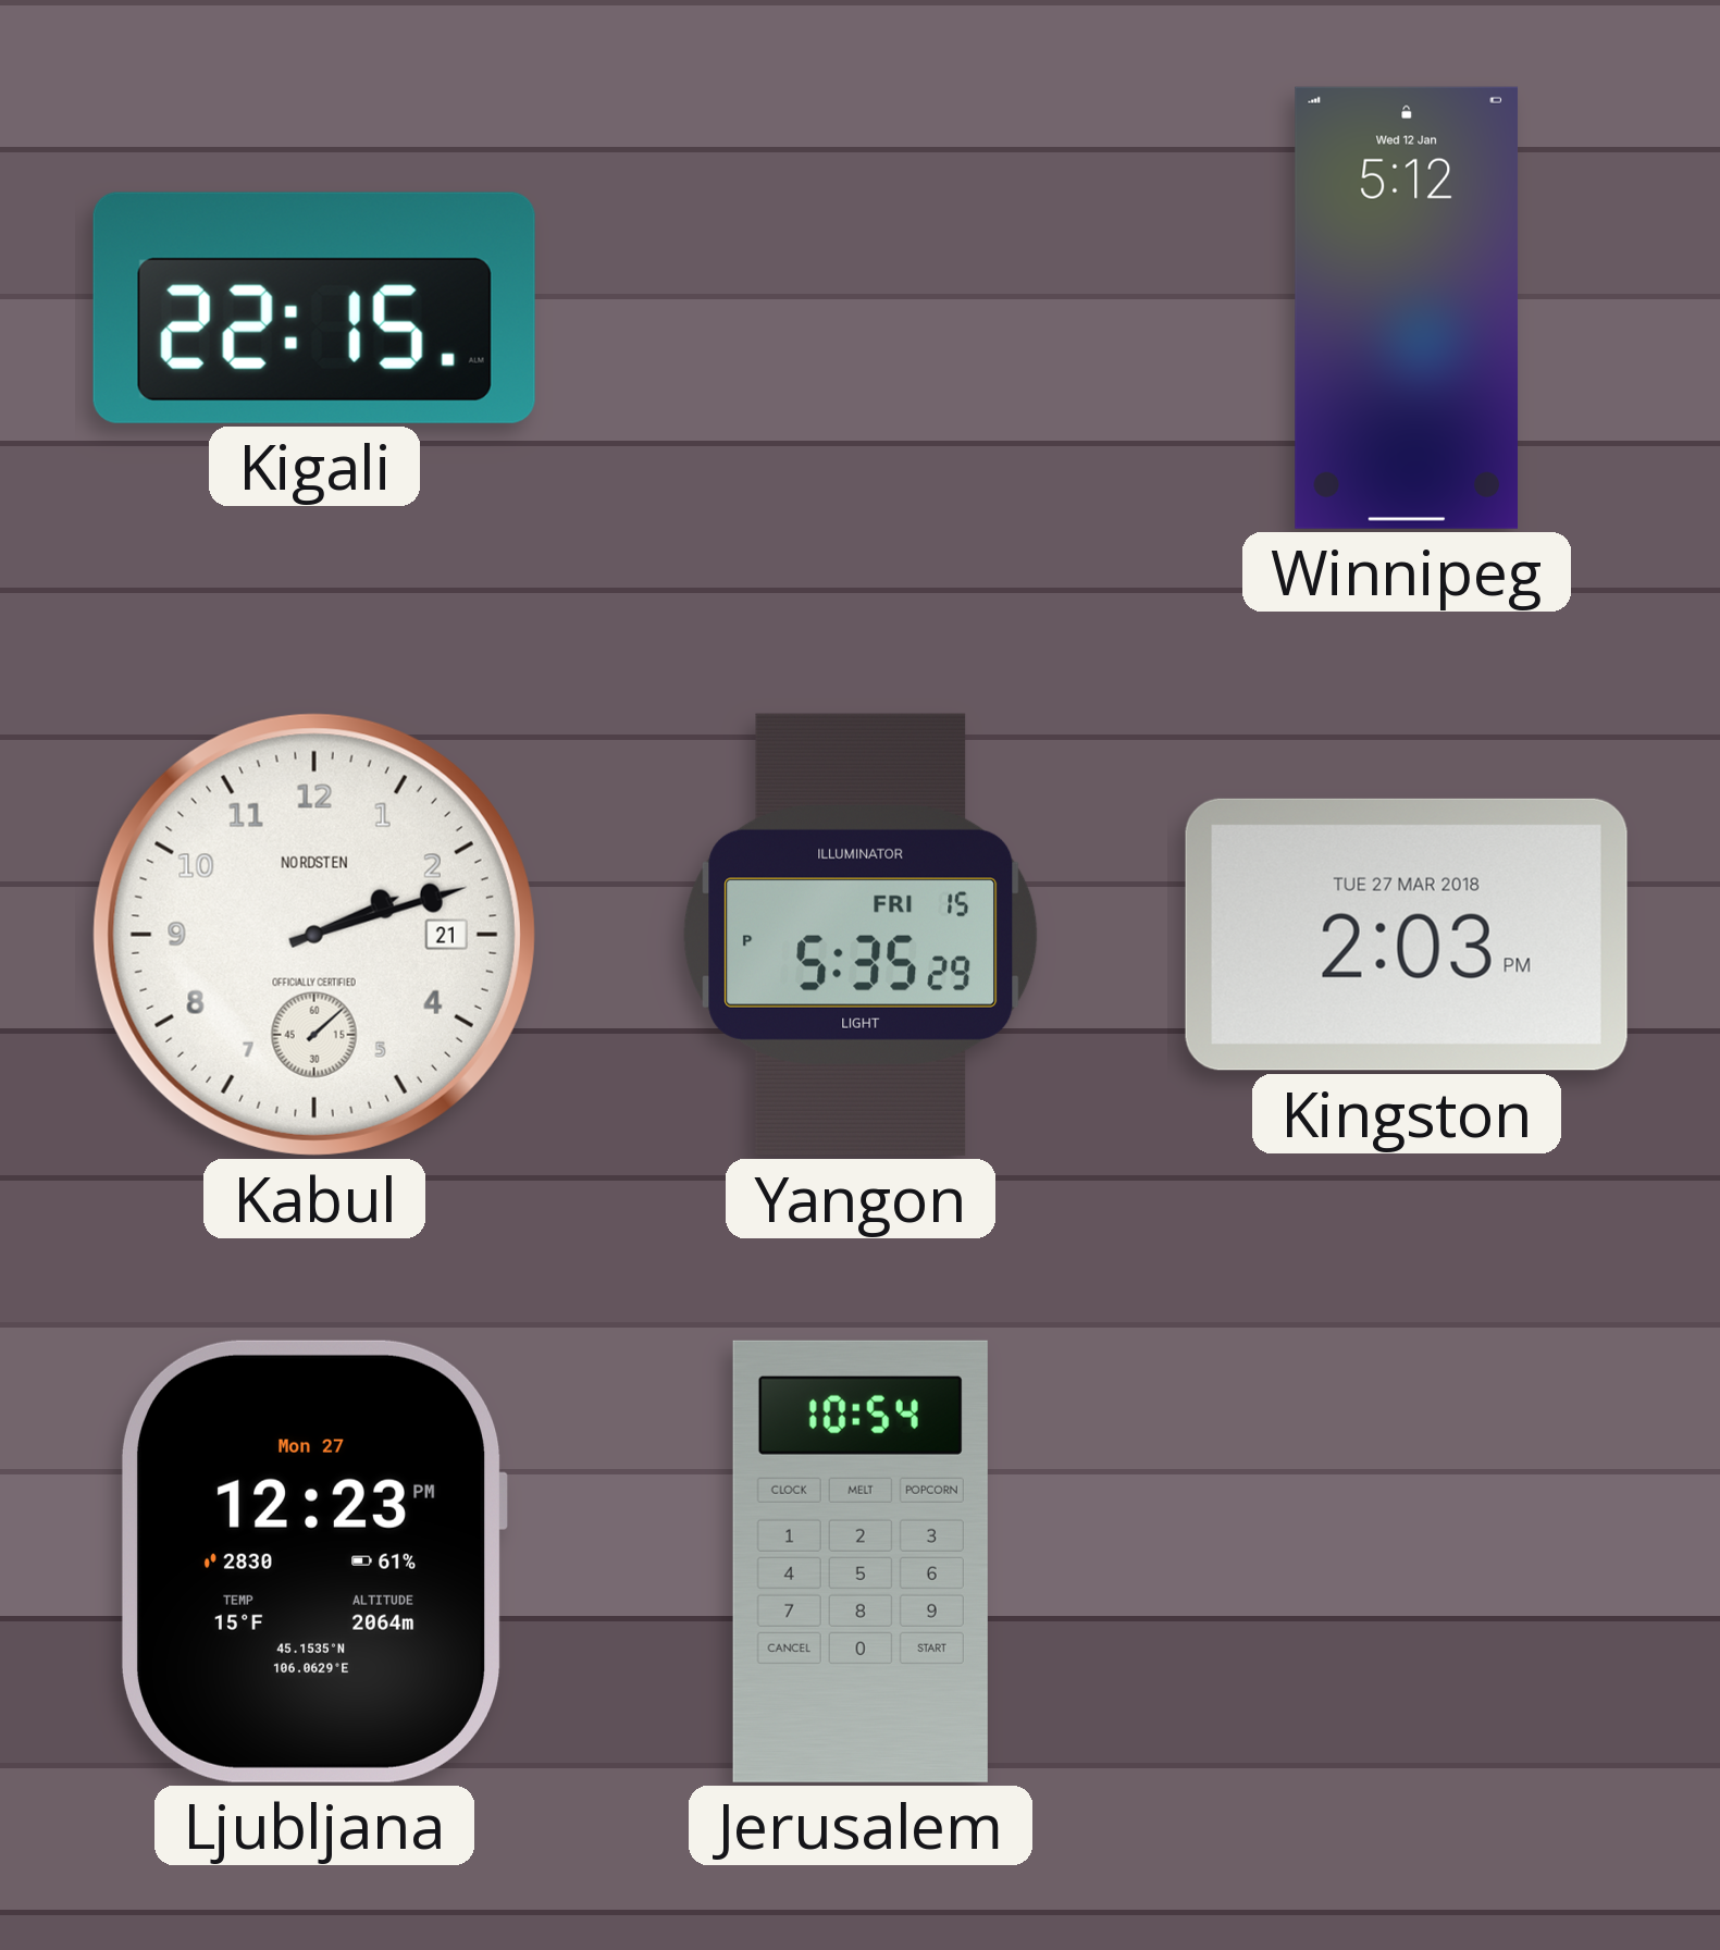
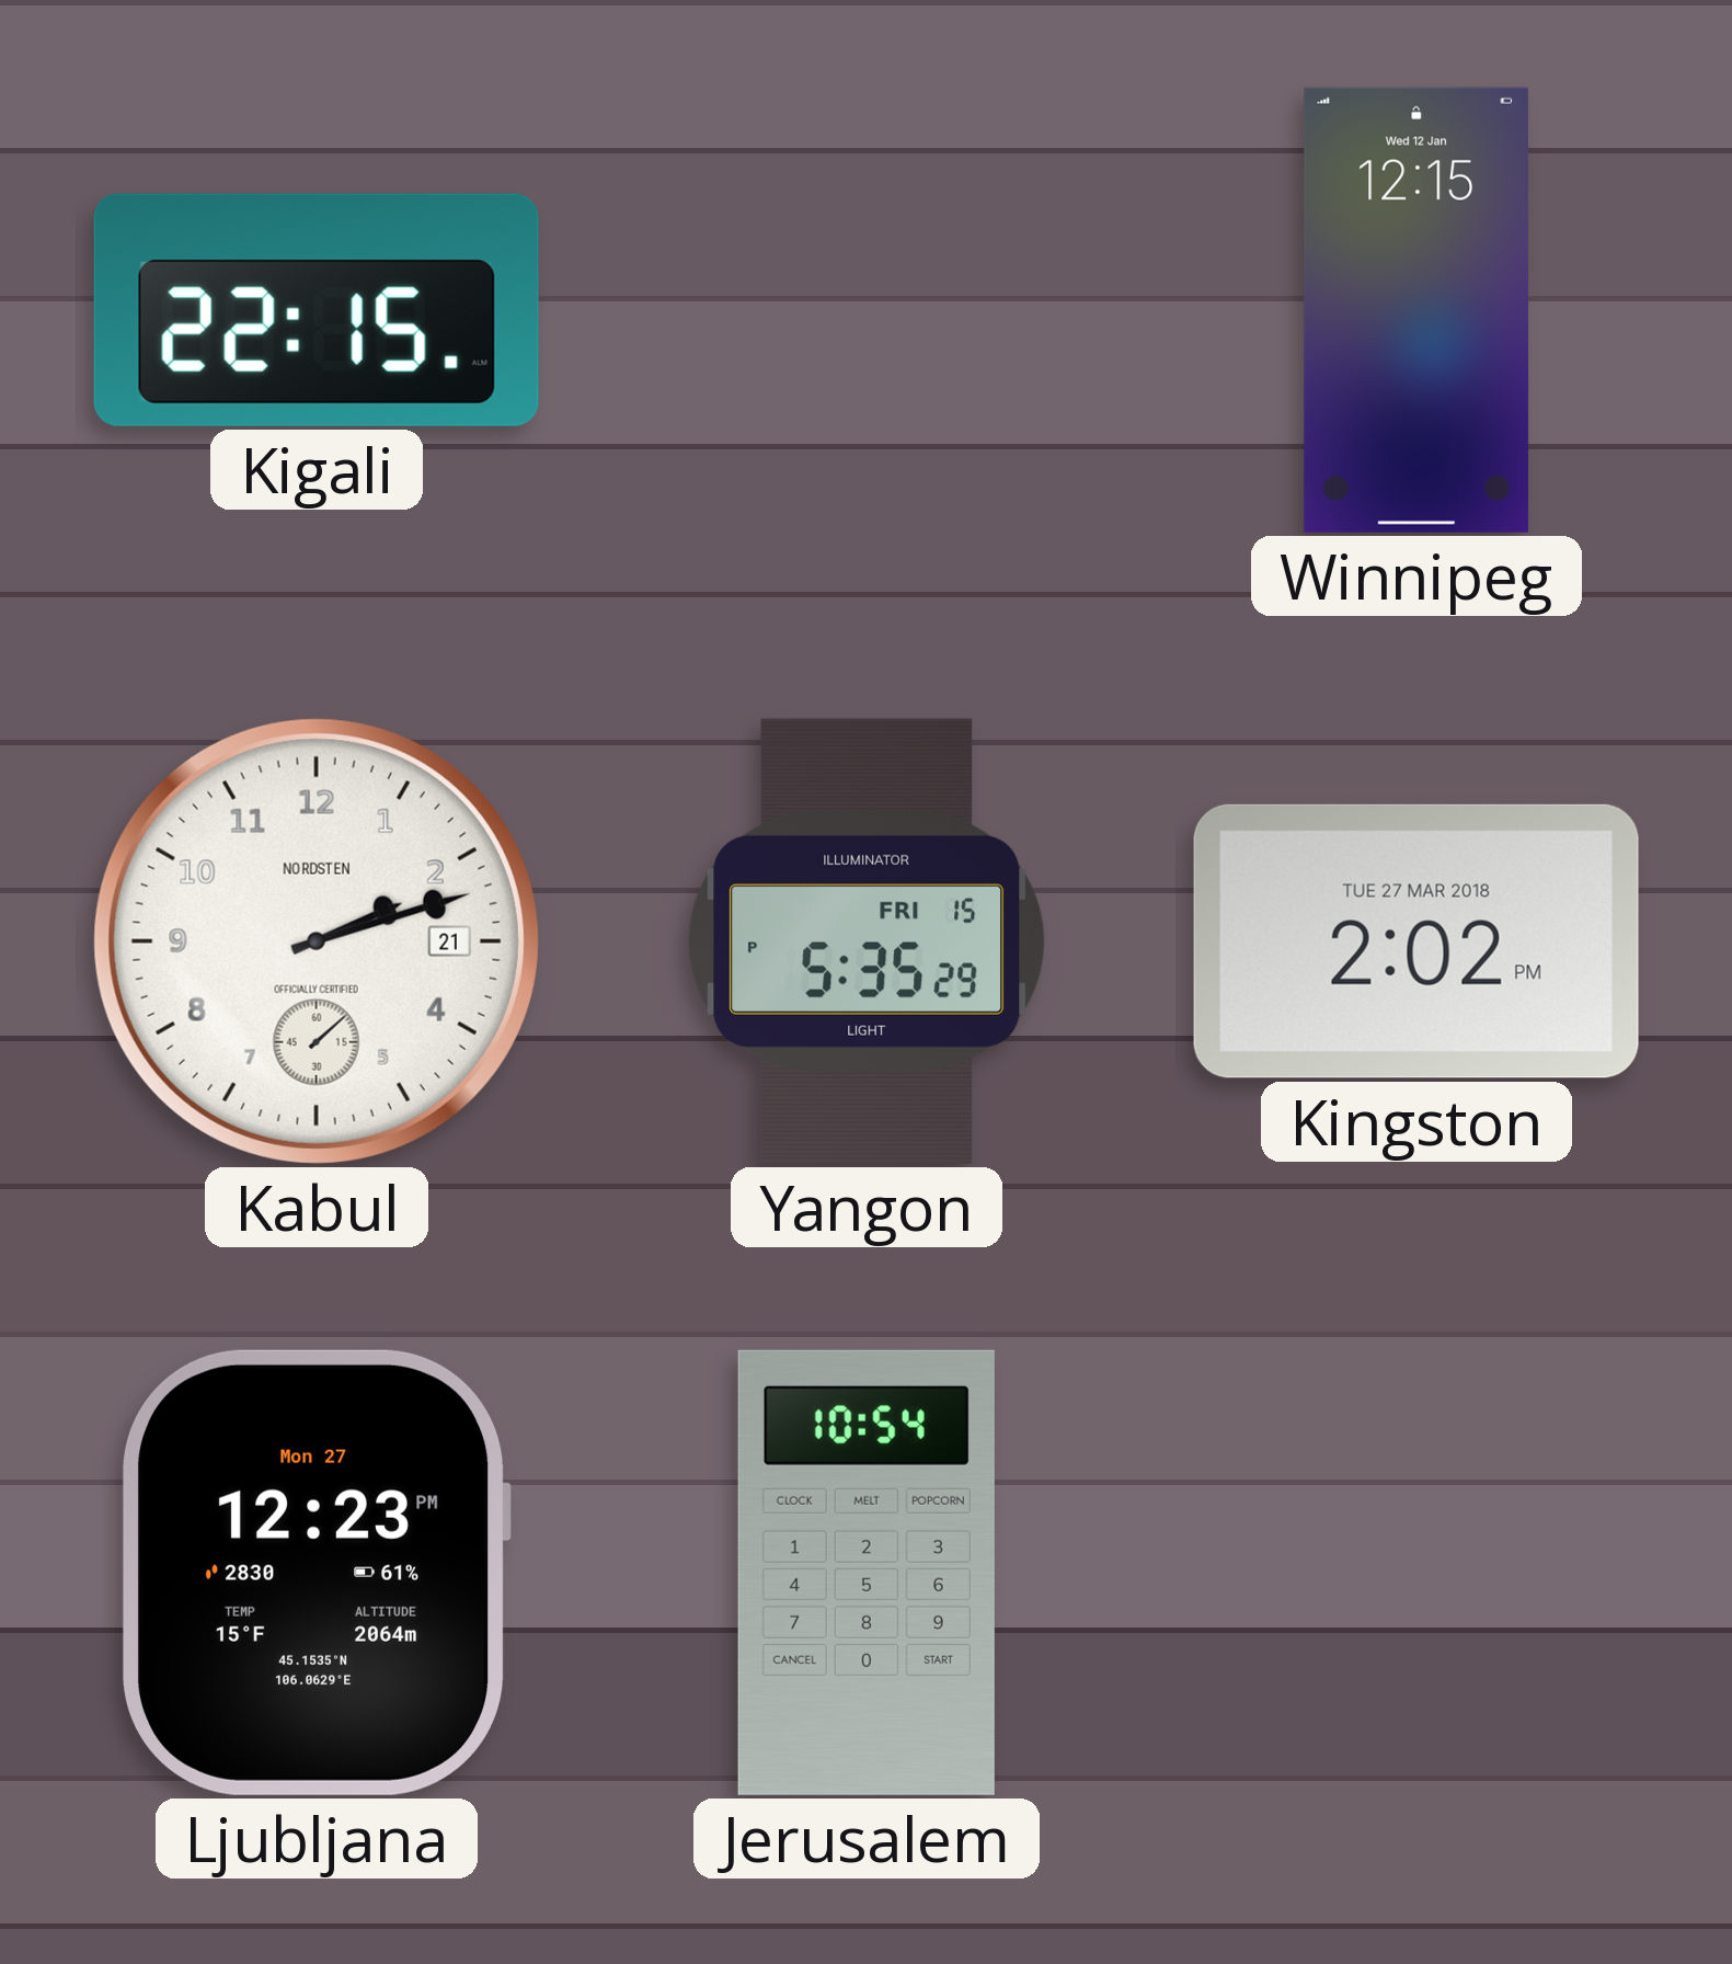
Winnipeg: 5:12 -> 12:15 (1416, 310)
Kingston: 2:03 -> 2:02 (1416, 941)
